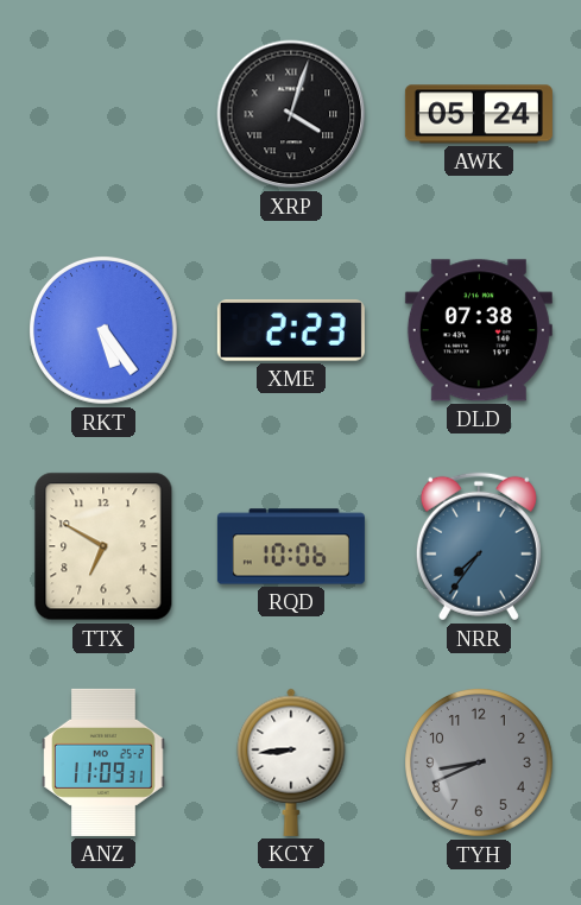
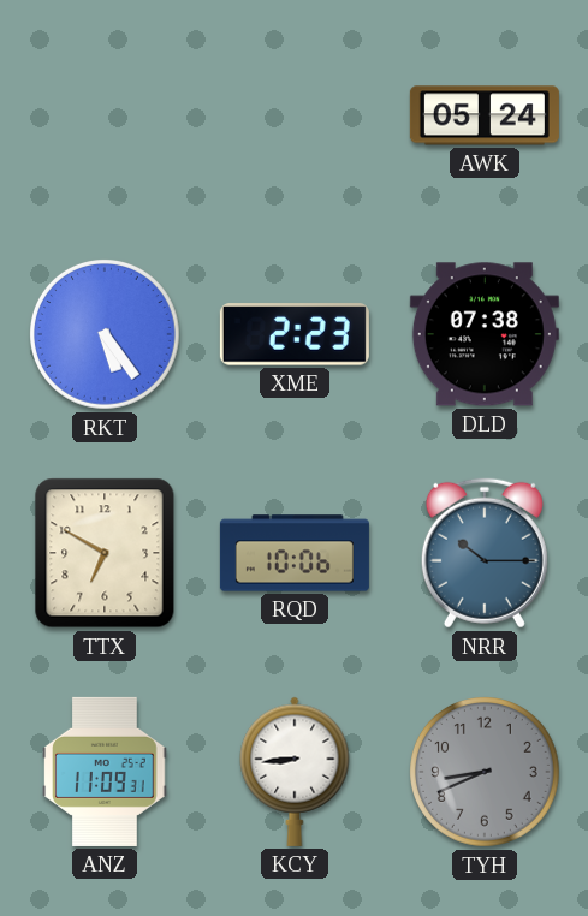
XRP: 4:03 -> none (291, 114)
NRR: 7:36 -> 10:15 (485, 553)
